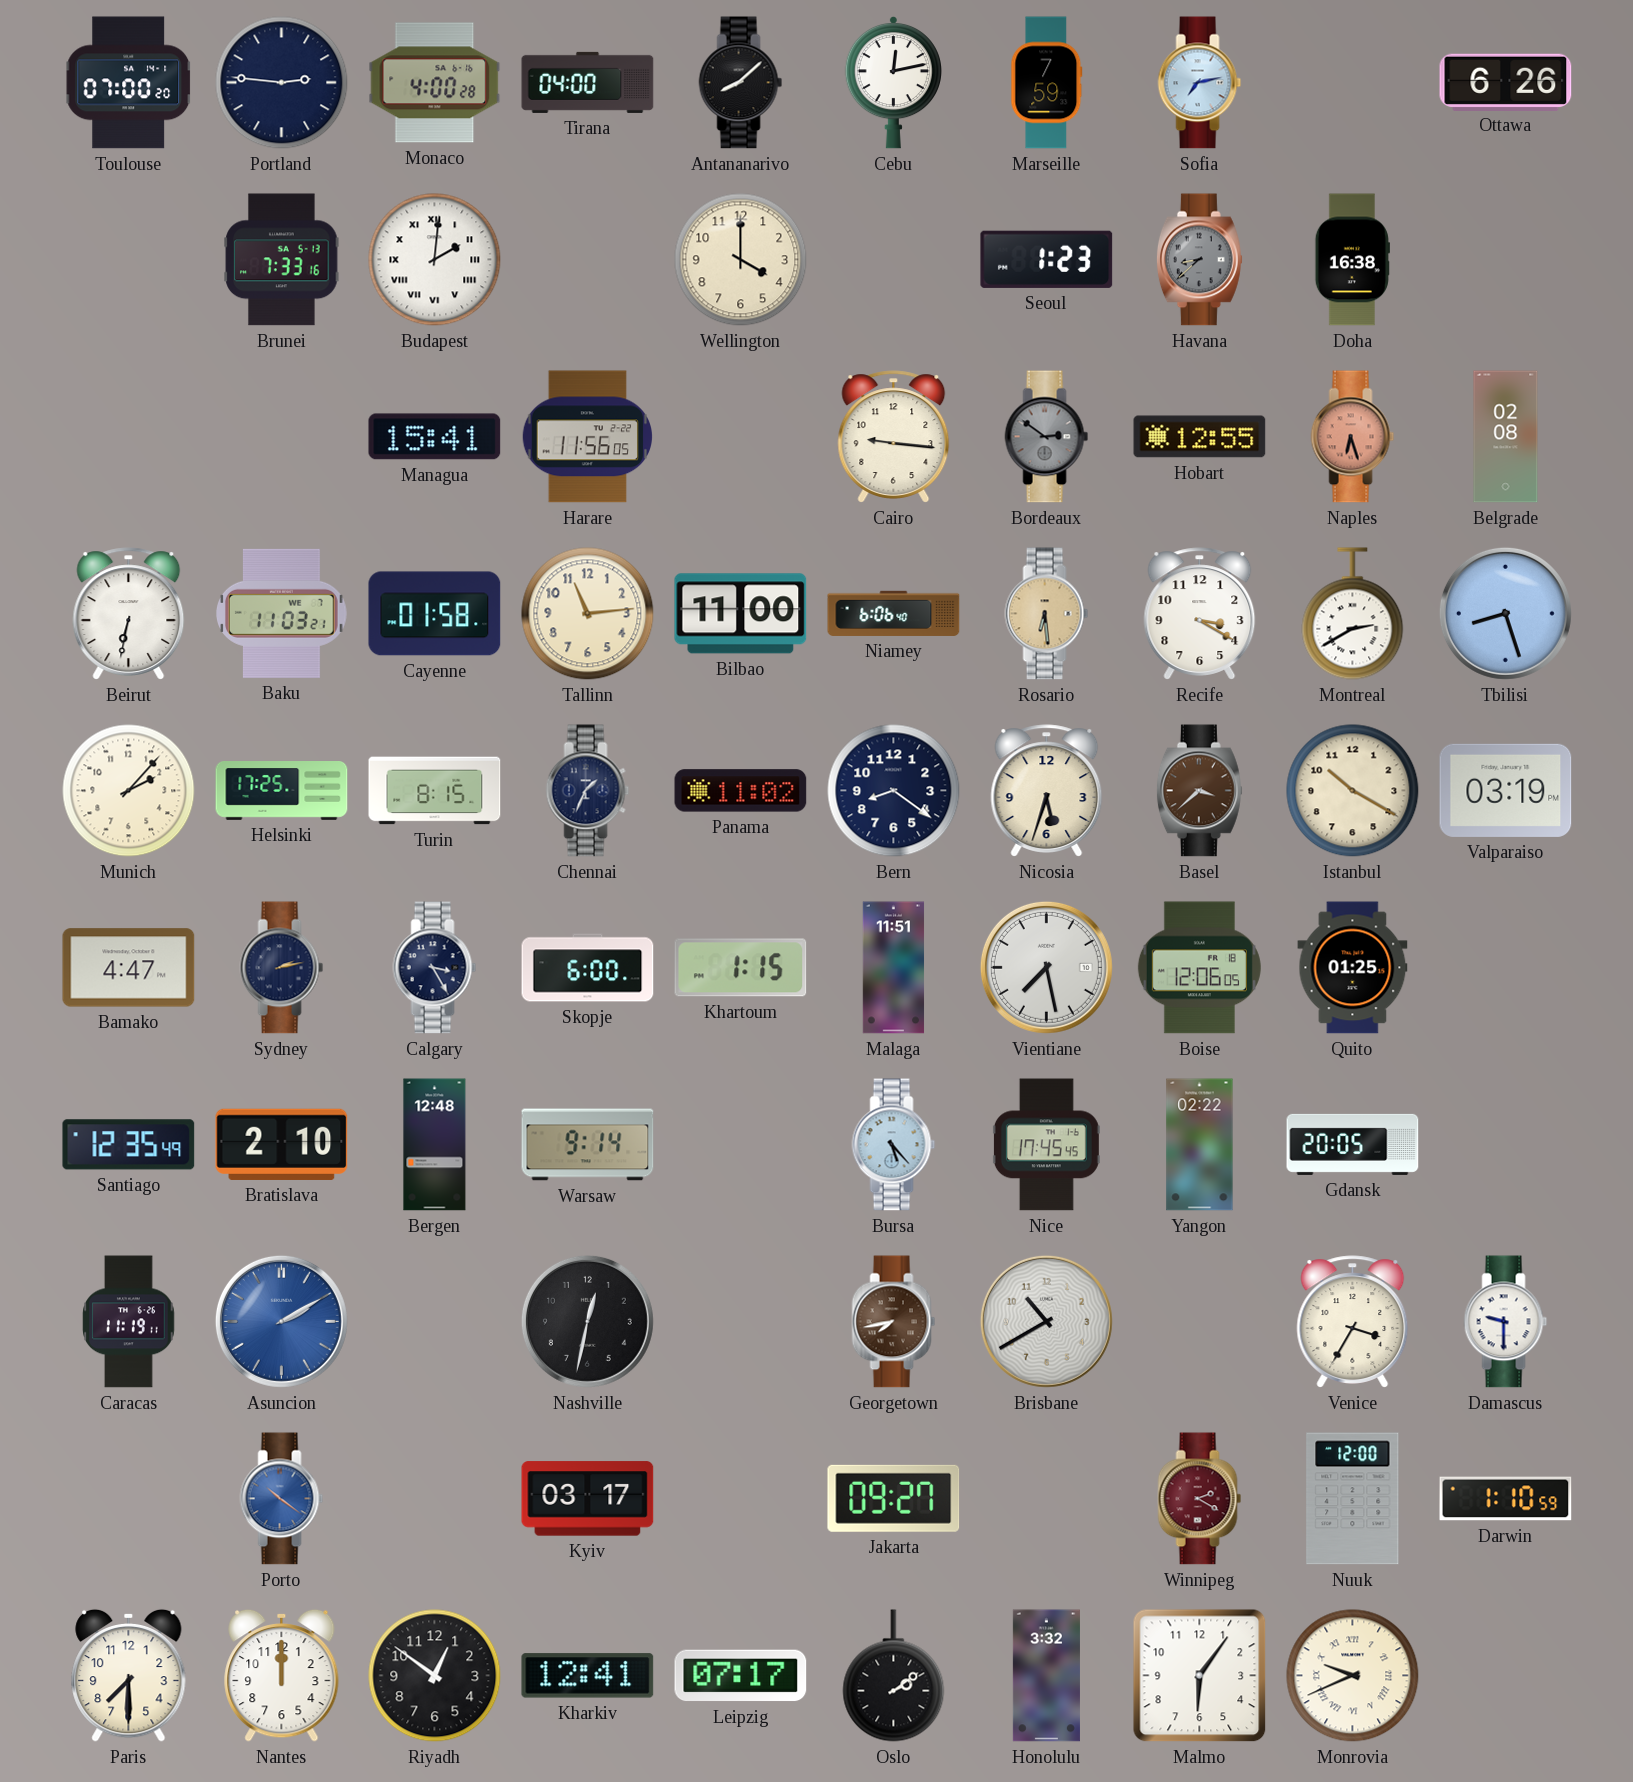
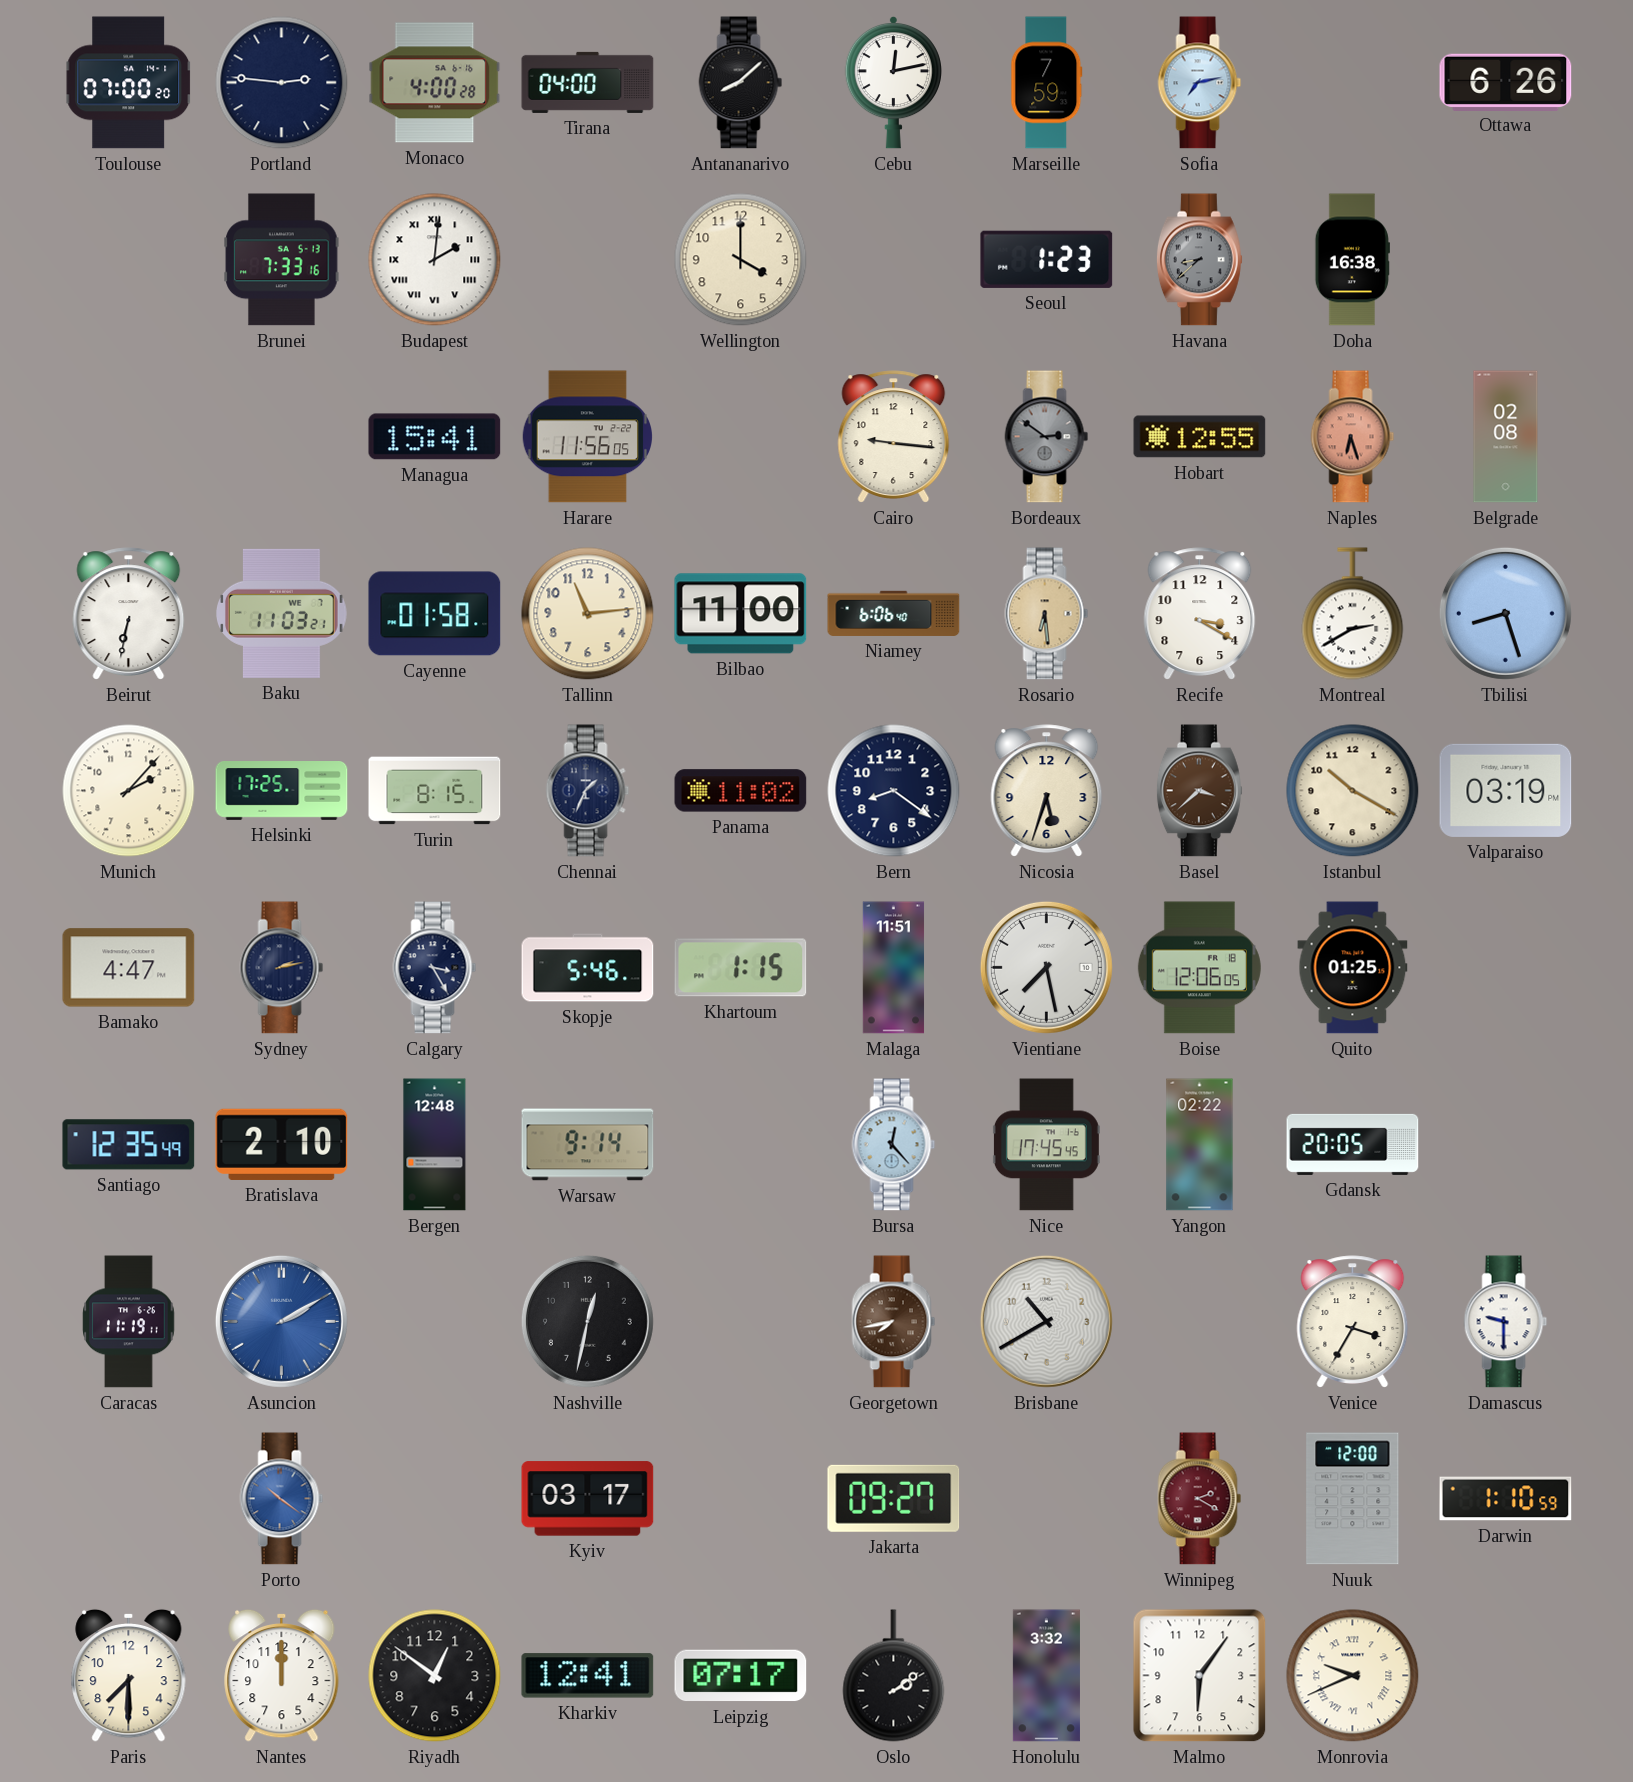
Skopje: 6:00 -> 5:46 (588, 968)
Bursa: 5:23 -> 12:23 (894, 1145)
